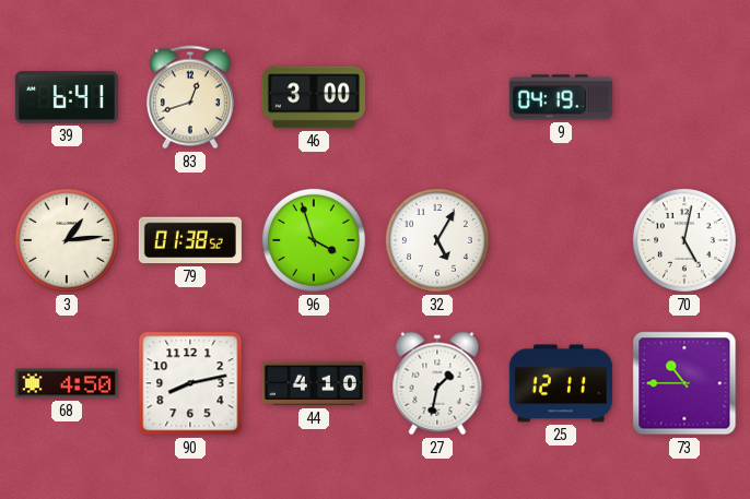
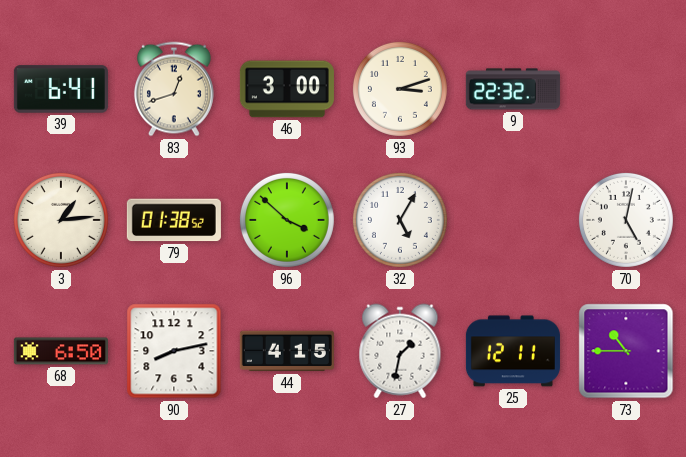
93: none -> 3:12 (400, 89)
9: 04:19 -> 22:32 (513, 89)
96: 3:57 -> 3:52 (287, 220)
68: 4:50 -> 6:50 (61, 351)
44: 4:10 -> 4:15 (287, 351)
